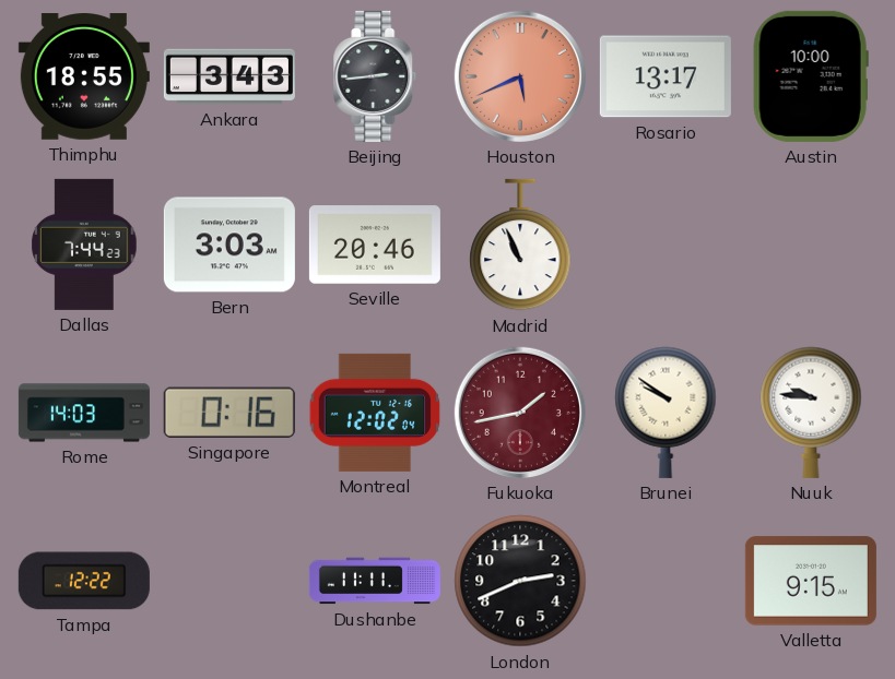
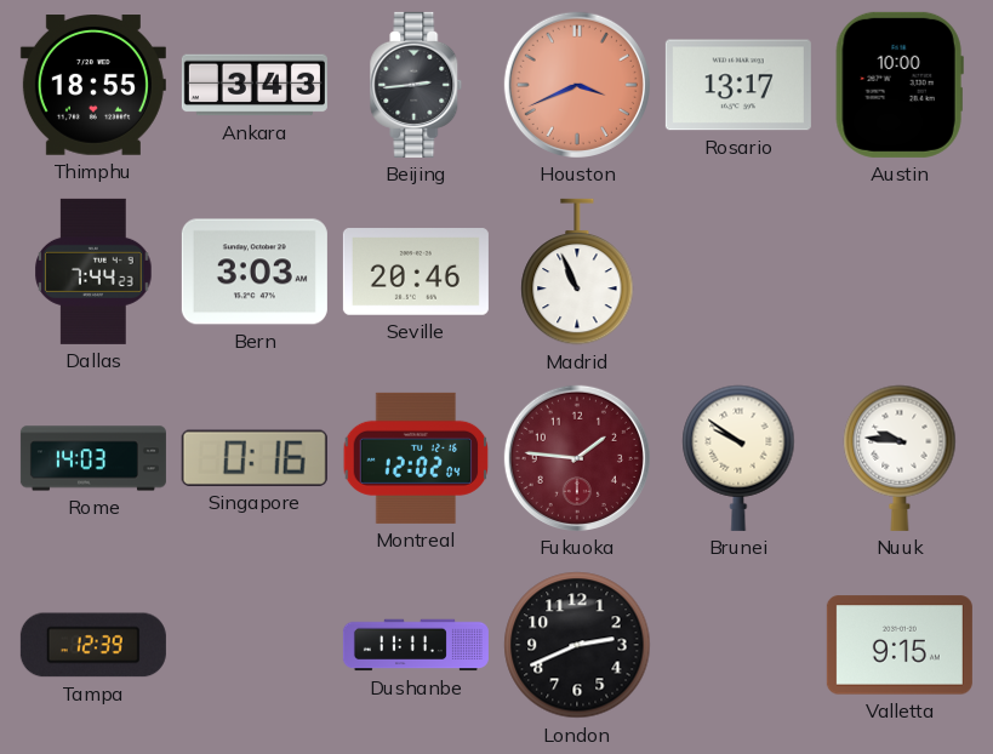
Houston: 5:41 -> 3:41 (577, 85)
Fukuoka: 1:43 -> 1:46 (577, 458)
Tampa: 12:22 -> 12:39 (93, 645)
